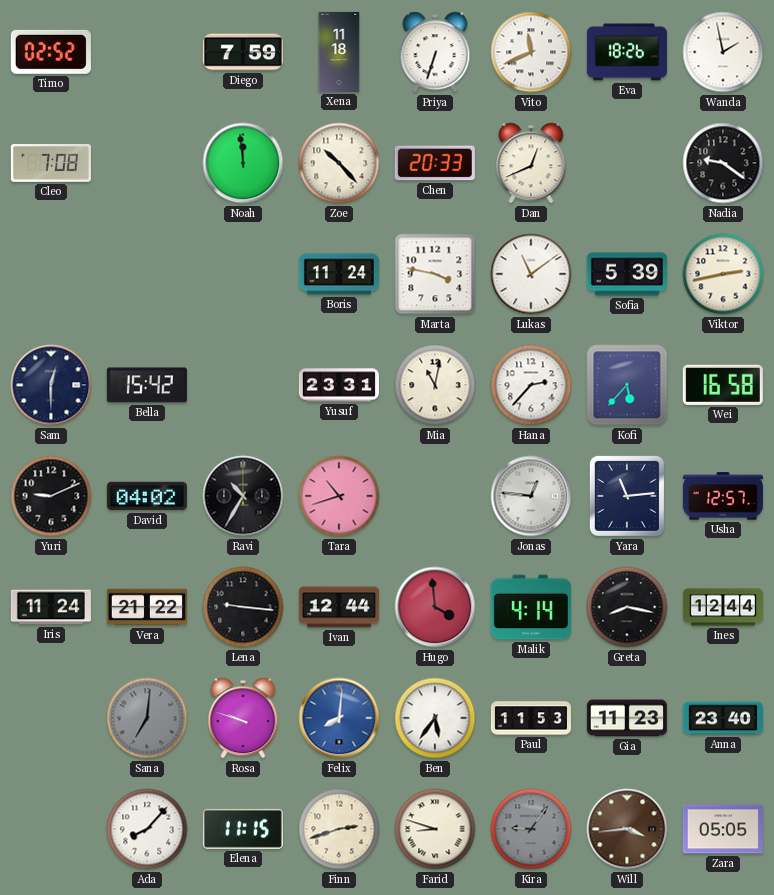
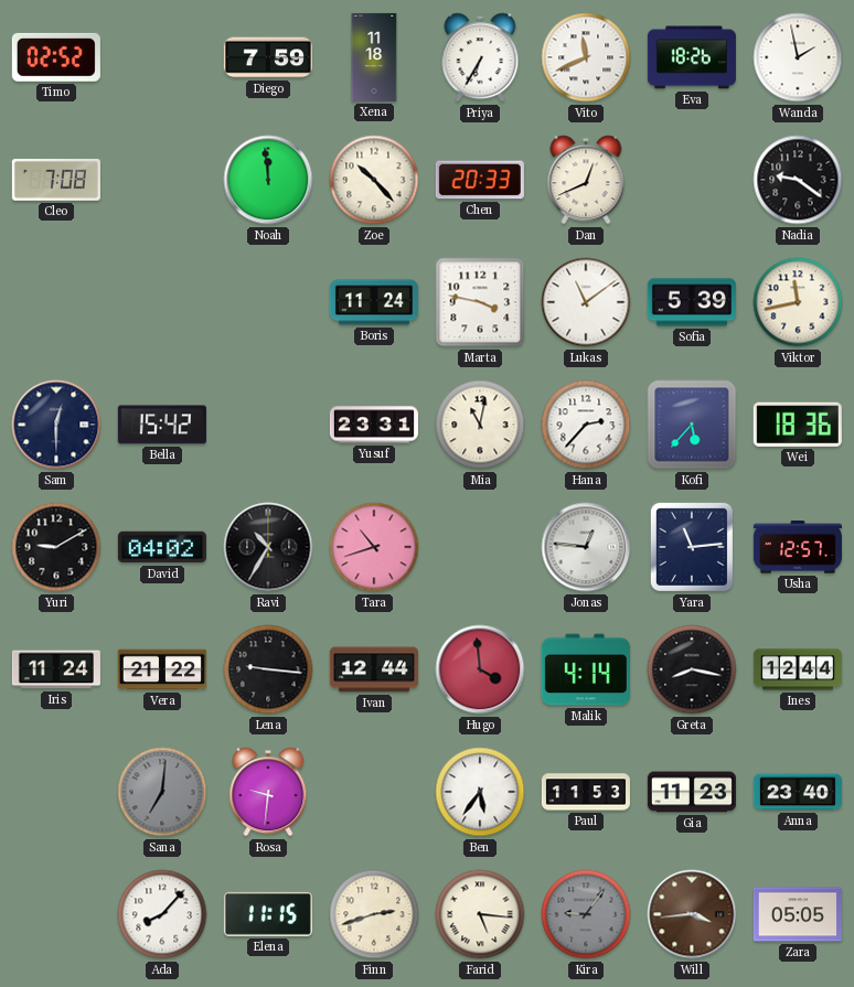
Priya: 6:33 -> 6:35 (480, 57)
Viktor: 2:43 -> 11:43 (798, 302)
Wei: 16:58 -> 18:36 (798, 425)
Yuri: 9:11 -> 9:10 (56, 547)
Rosa: 9:48 -> 9:31 (268, 792)
Felix: 8:01 -> none (339, 718)
Farid: 8:48 -> 5:16 (480, 914)
